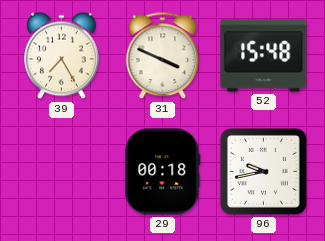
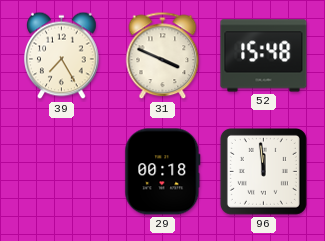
96: 9:43 -> 11:59 (263, 171)
